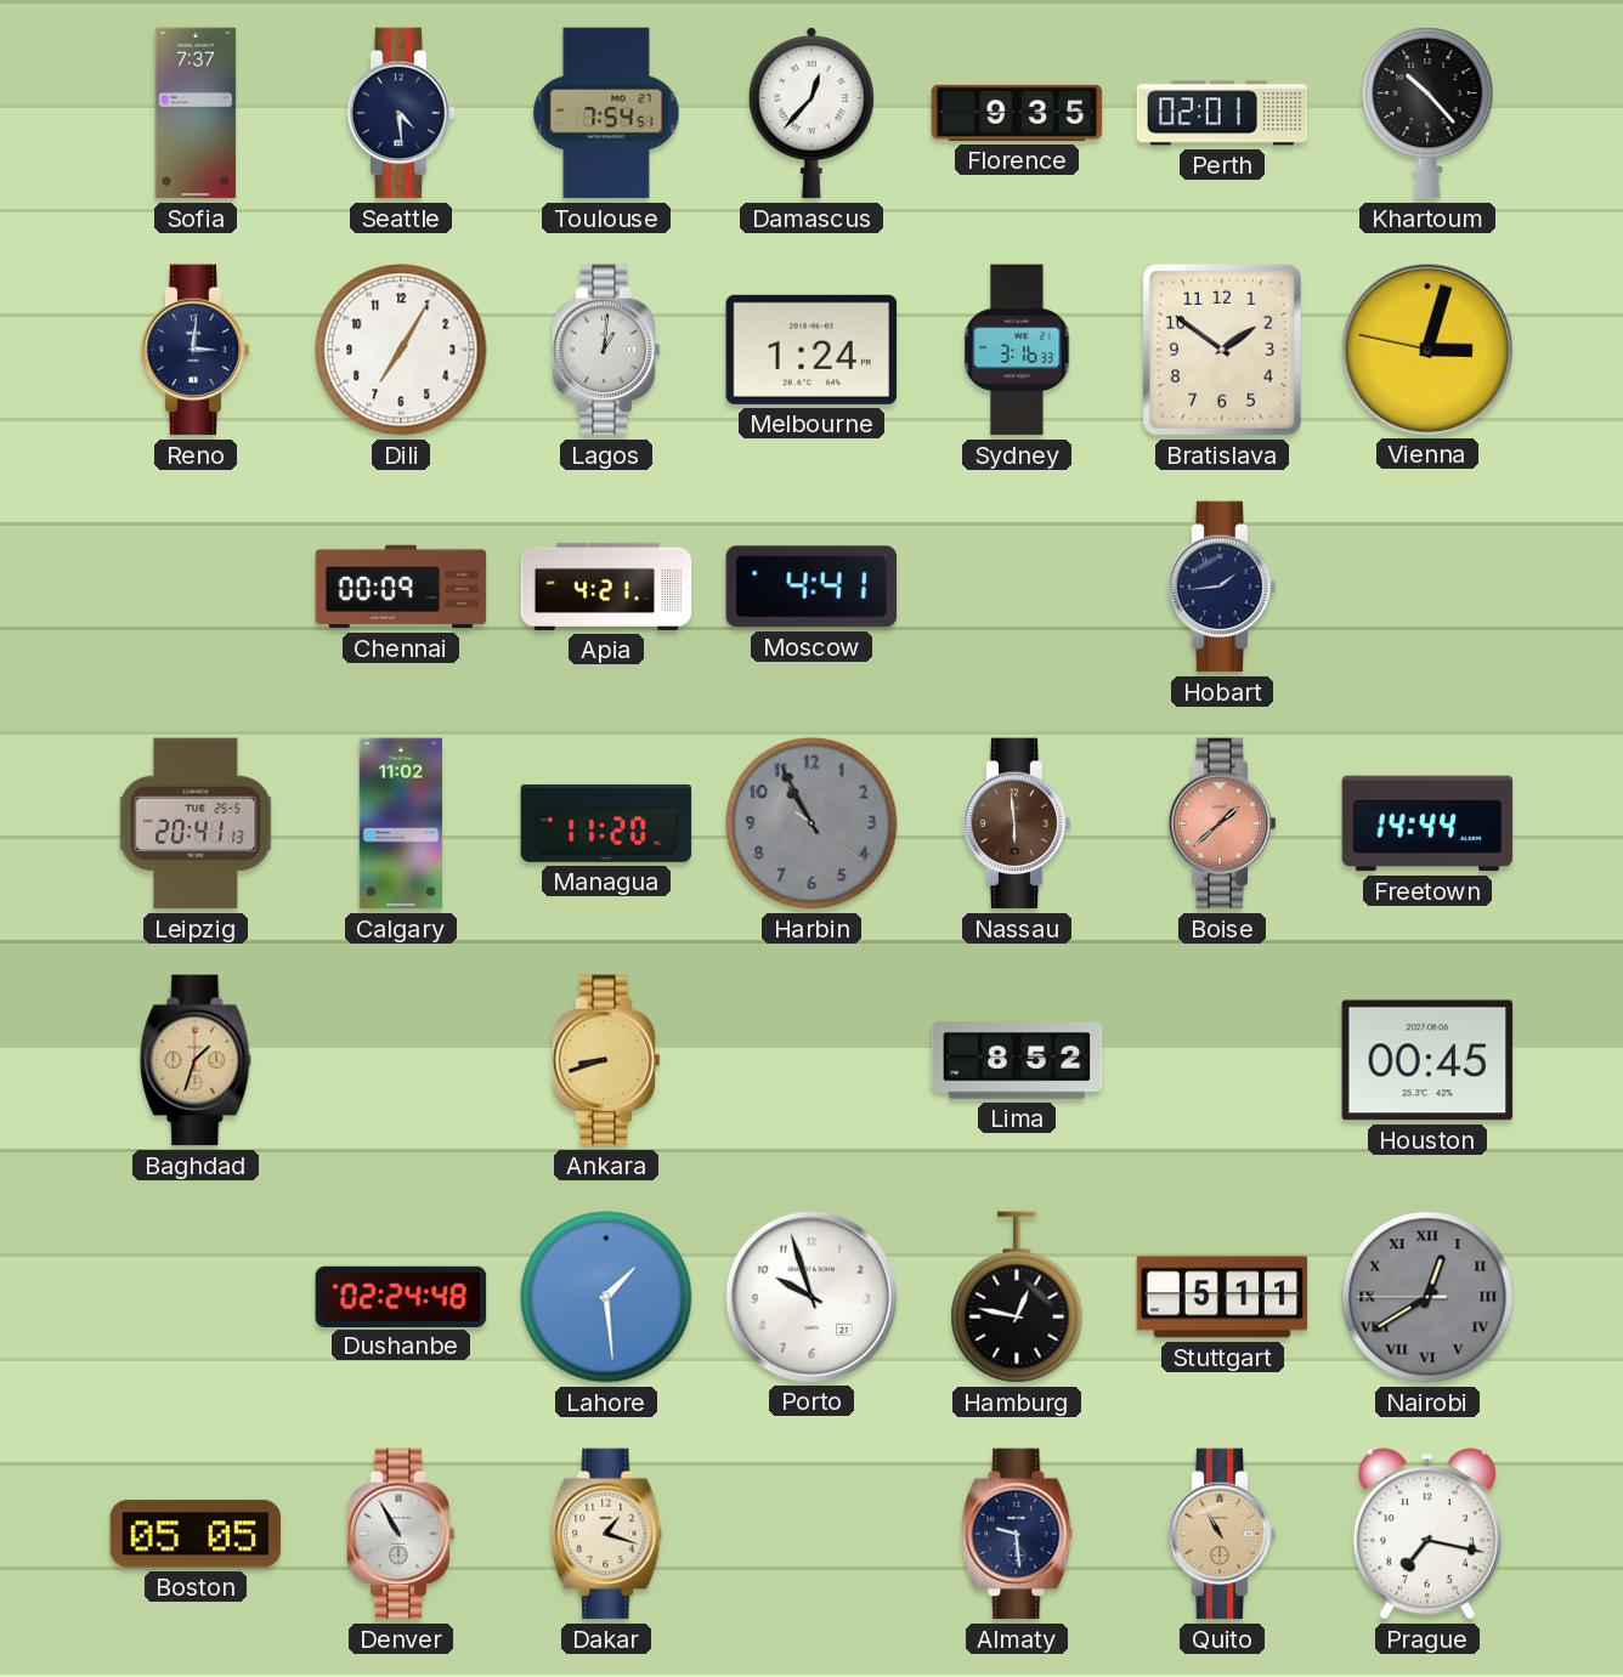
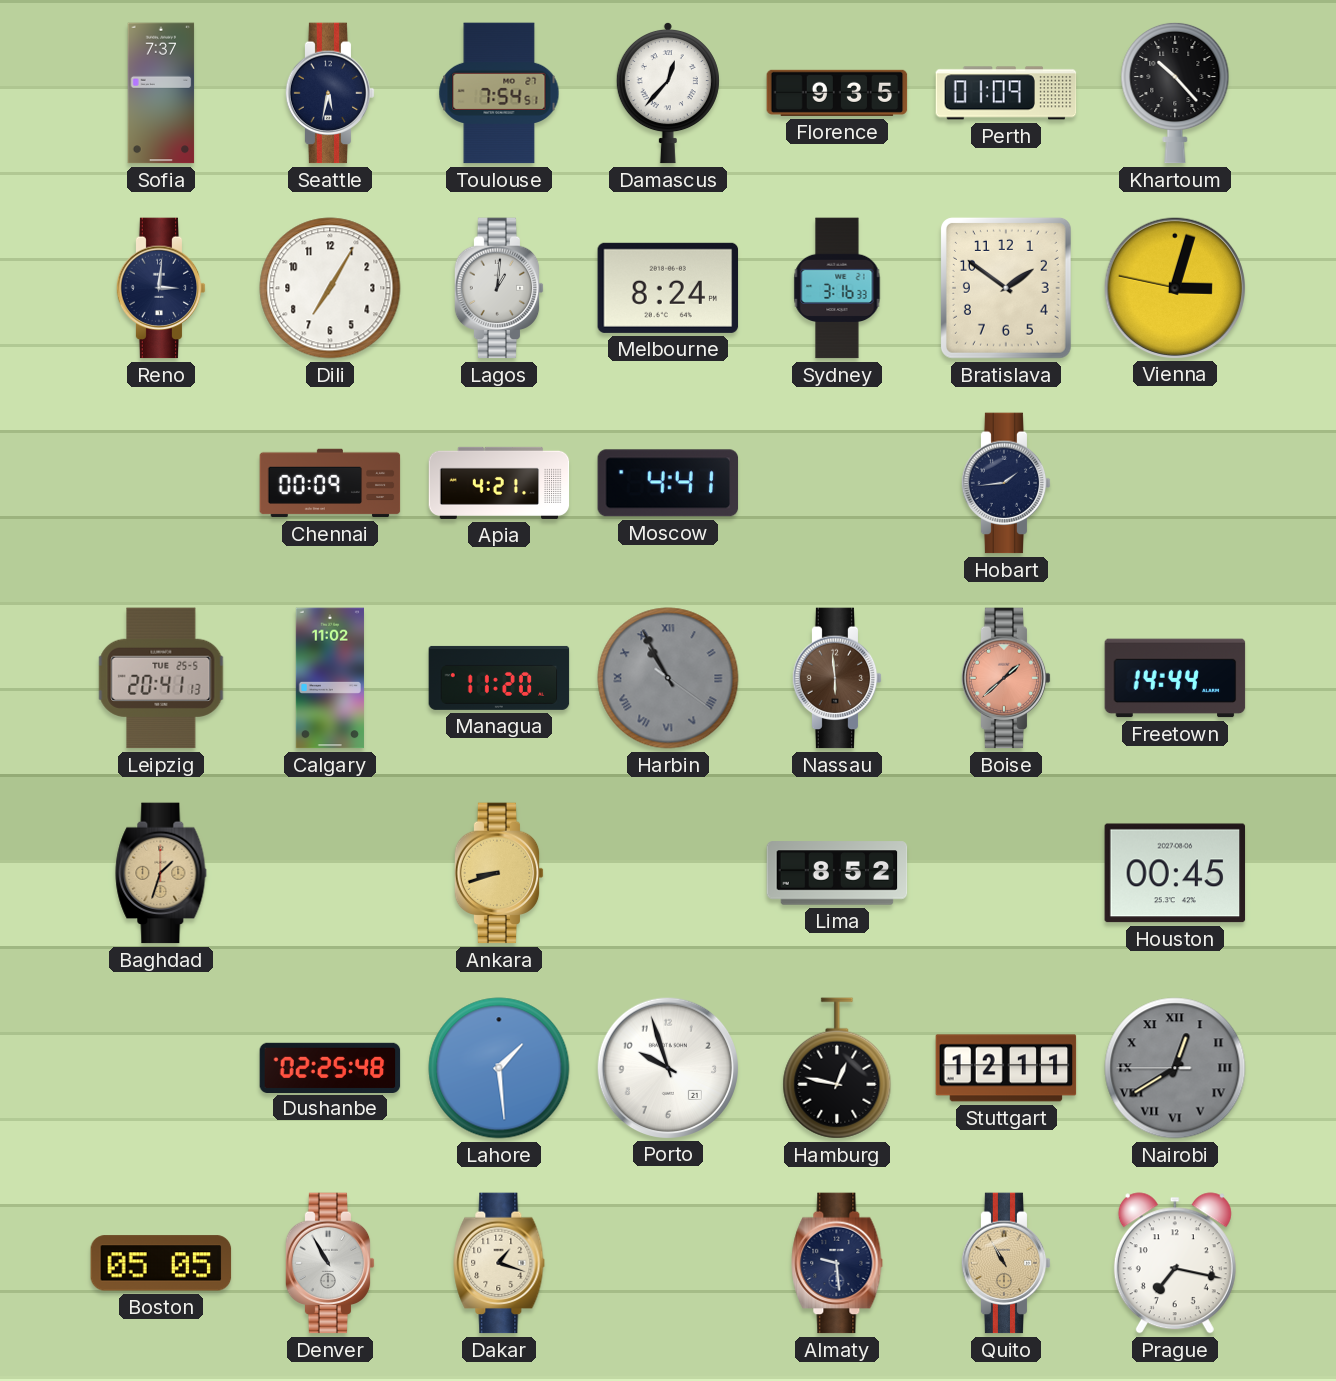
Seattle: 4:29 -> 5:32 (330, 93)
Perth: 02:01 -> 01:09 (1006, 93)
Melbourne: 1:24 -> 8:24 (668, 288)
Harbin numerals: Arabic -> Roman (668, 678)
Dushanbe: 02:24 -> 02:25 (330, 1067)
Stuttgart: 5:11 -> 12:11 (1006, 1068)
